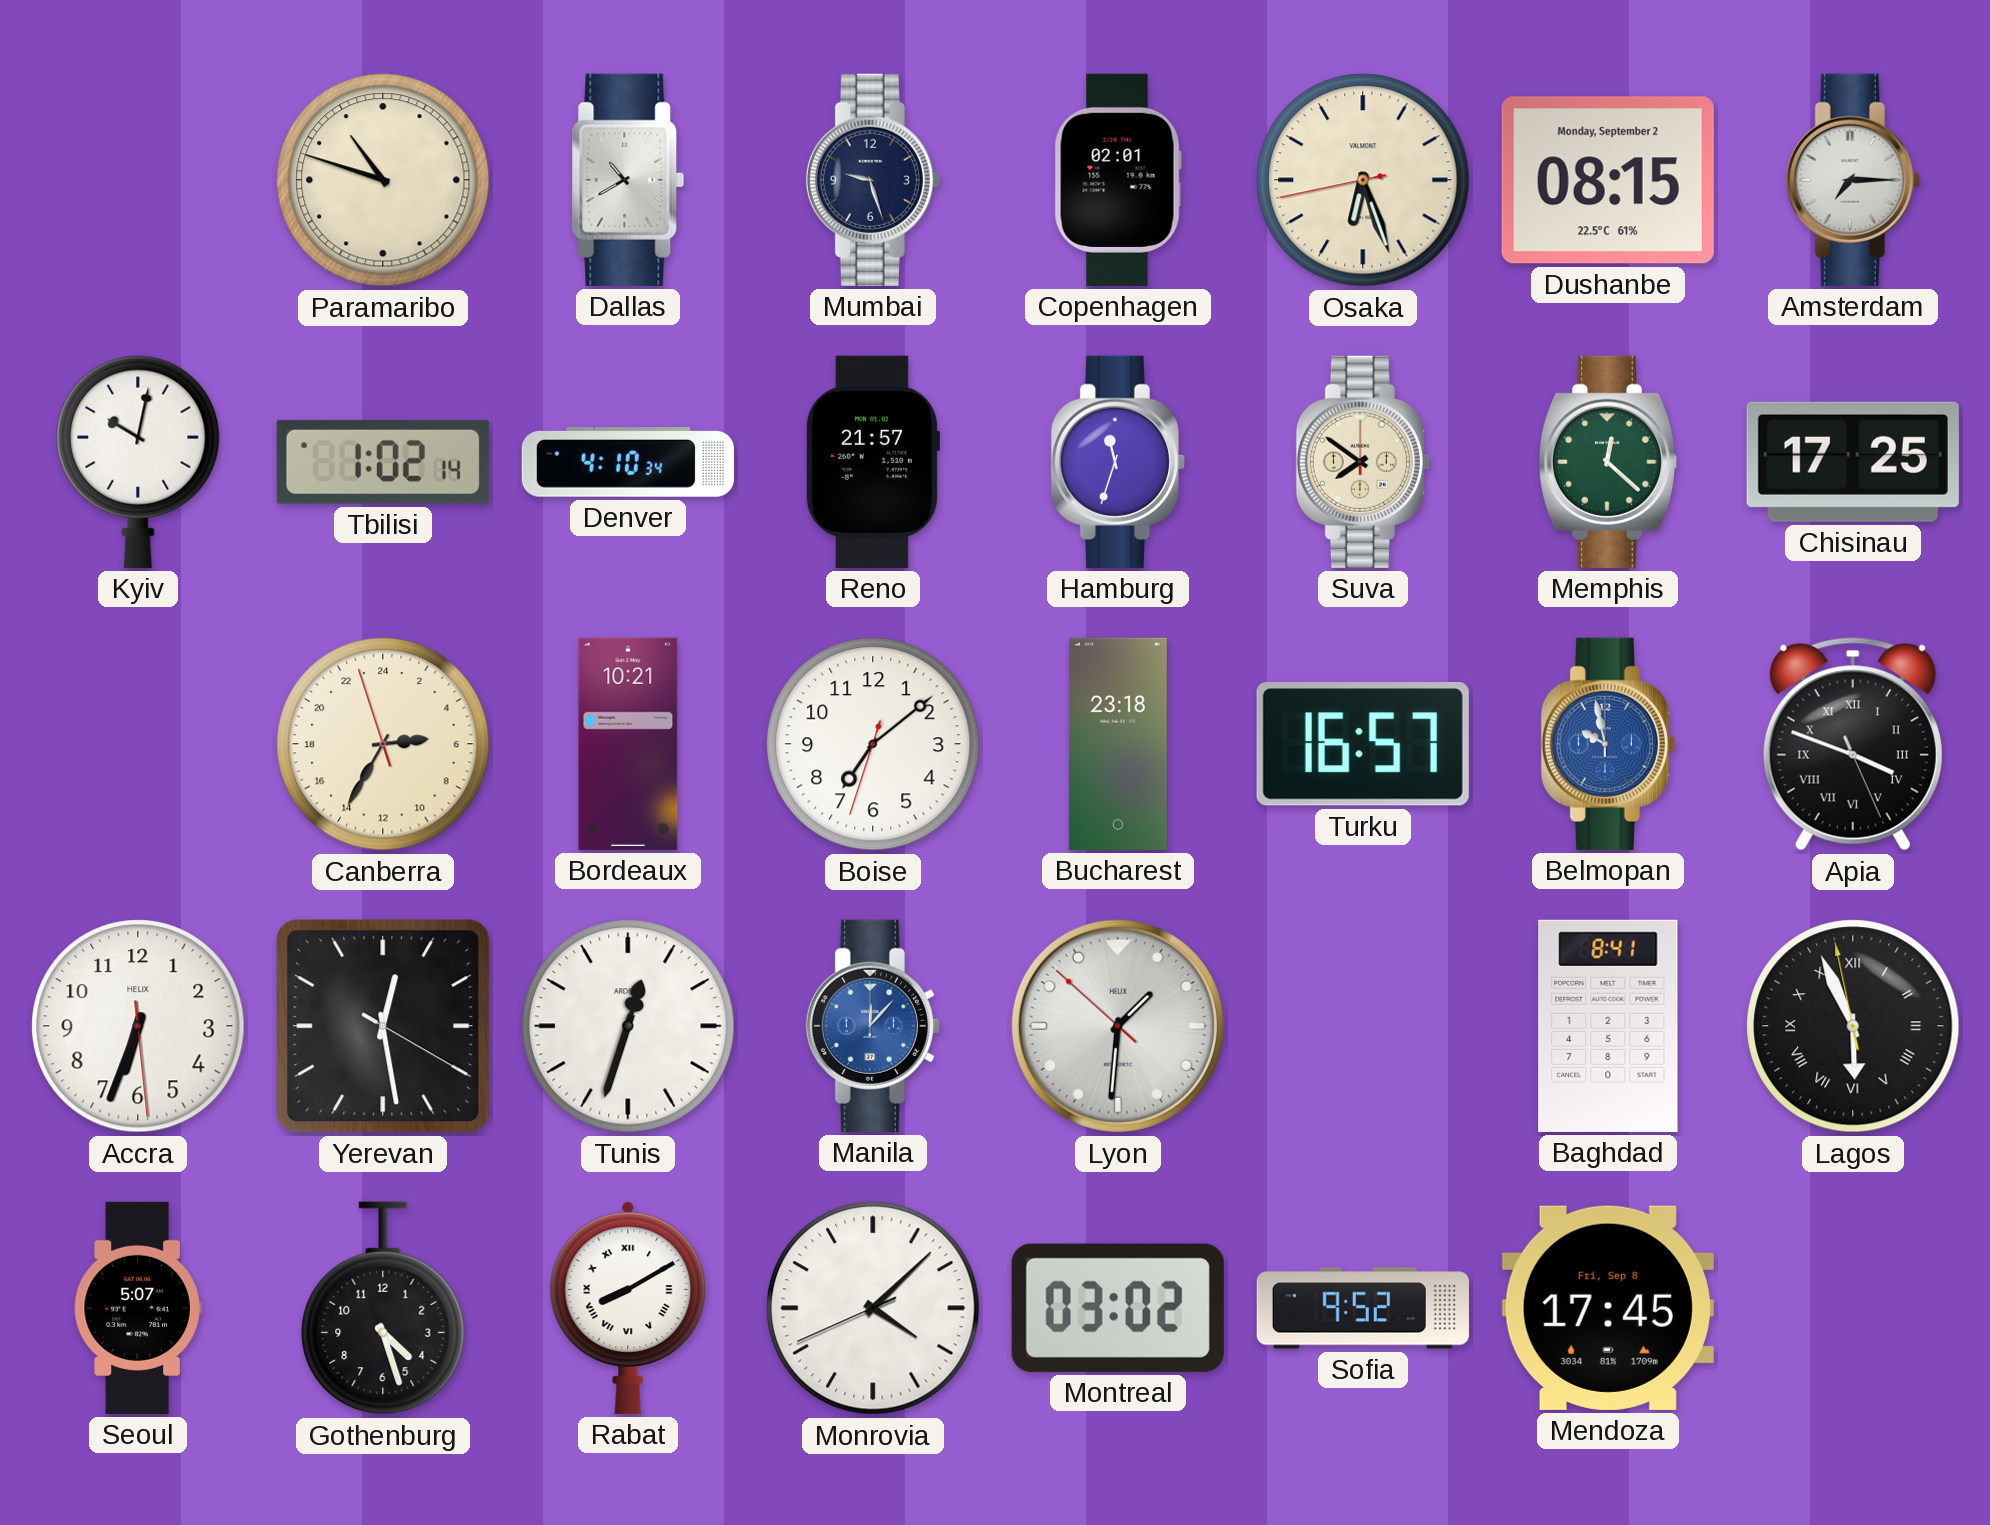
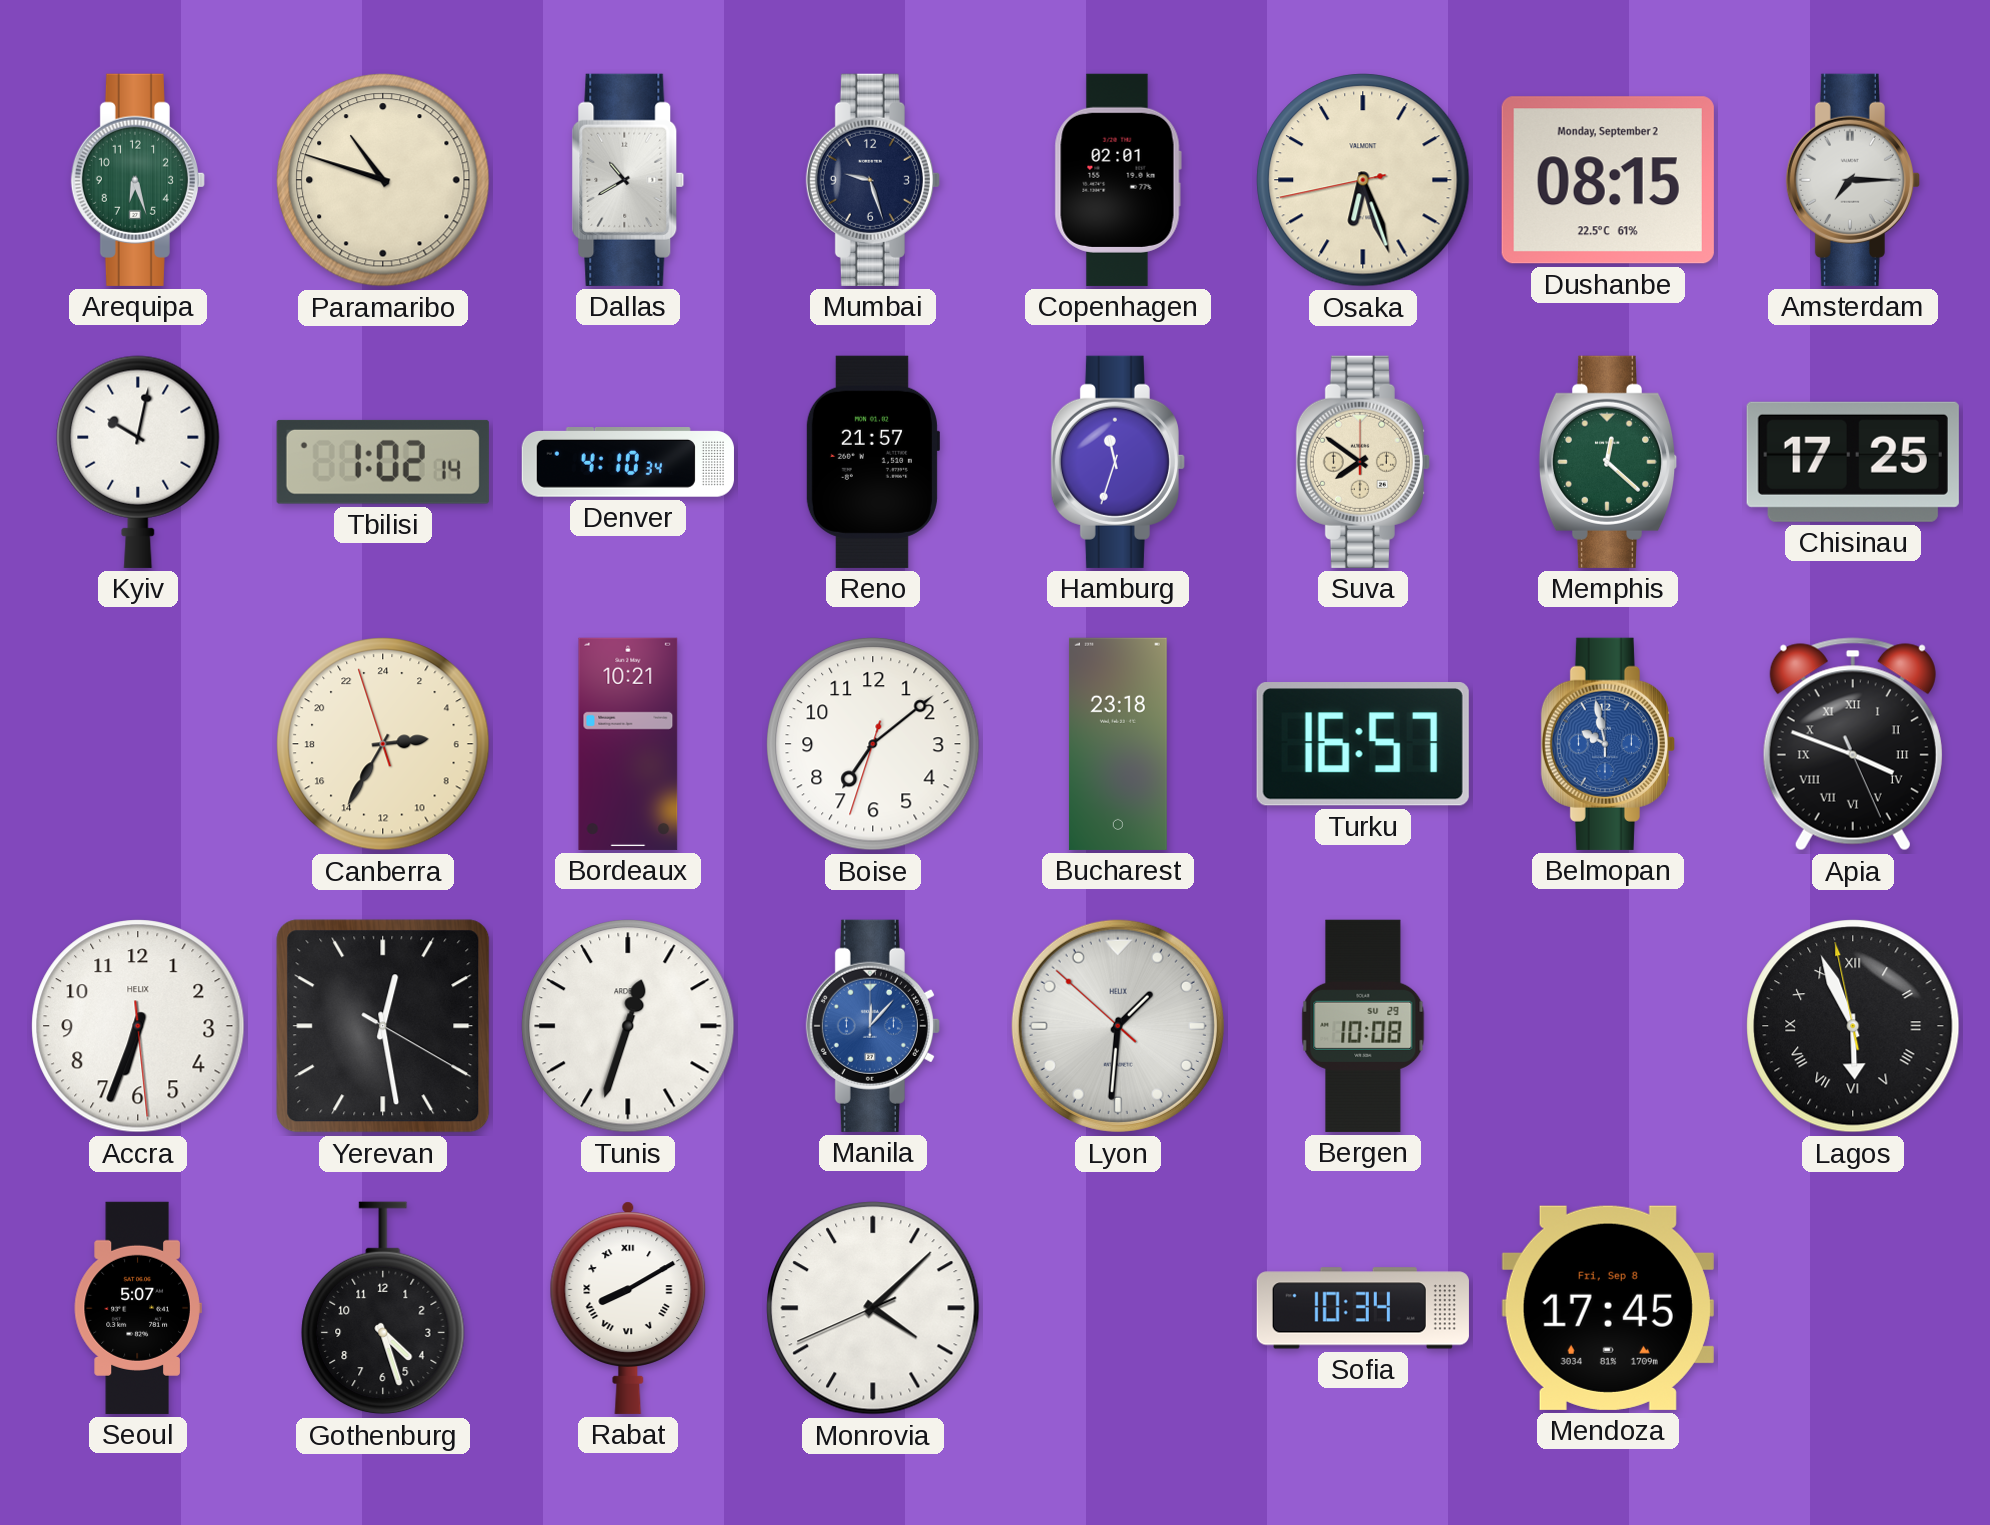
Arequipa: none -> 6:27 (138, 180)
Bergen: none -> 10:08 (1363, 1026)
Baghdad: 8:41 -> none (1608, 1026)
Montreal: 03:02 -> none (1118, 1308)
Sofia: 9:52 -> 10:34 (1363, 1308)
